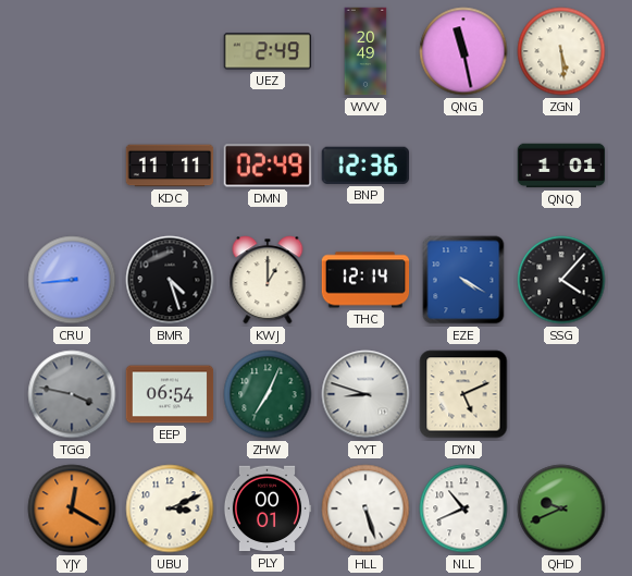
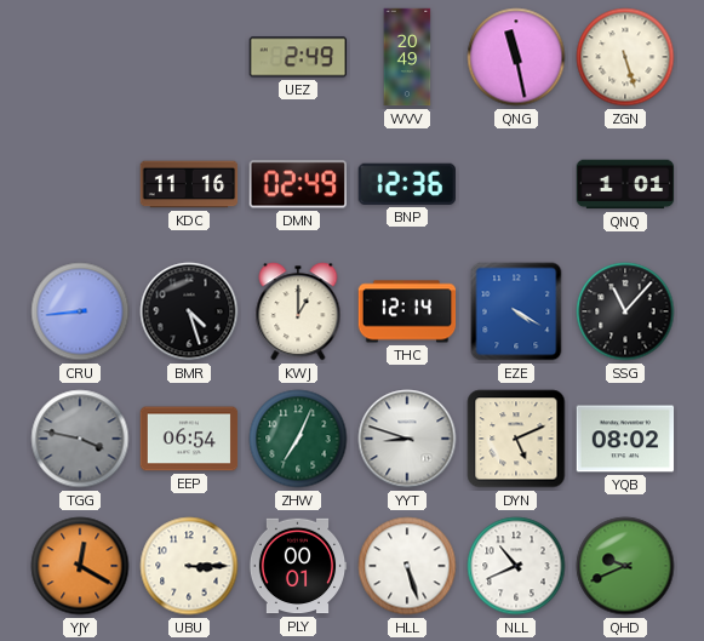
ZGN: 5:29 -> 5:27 (625, 57)
KDC: 11:11 -> 11:16 (189, 184)
SSG: 4:07 -> 11:07 (625, 311)
YQB: none -> 08:02 (625, 439)
UBU: 3:11 -> 3:15 (189, 566)
